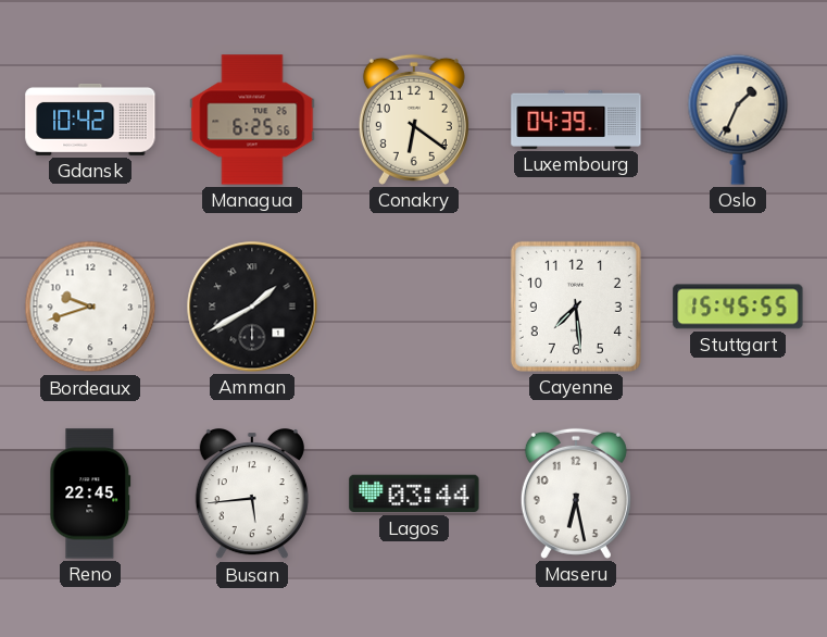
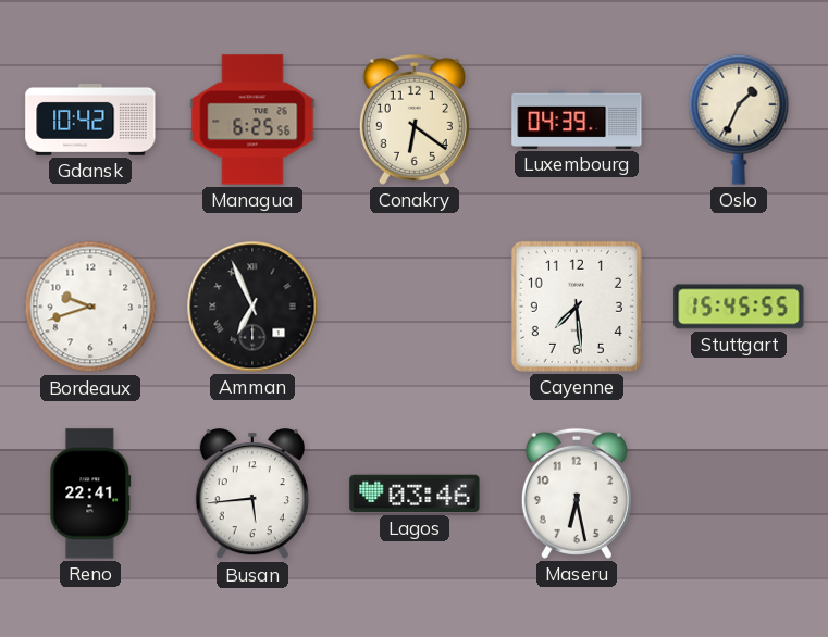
Amman: 1:40 -> 6:56 (252, 307)
Reno: 22:45 -> 22:41 (90, 494)
Lagos: 03:44 -> 03:46 (415, 494)
